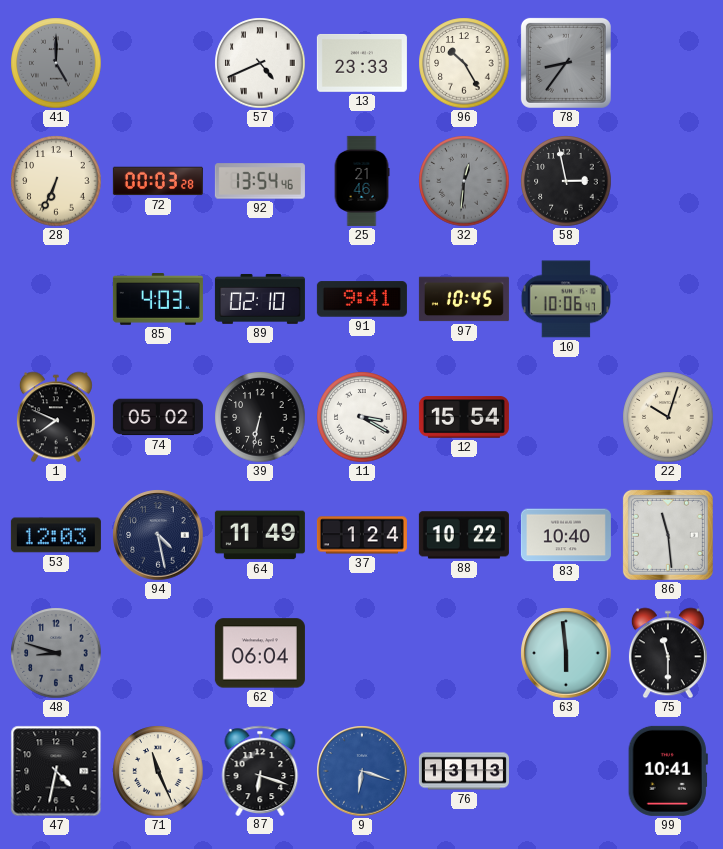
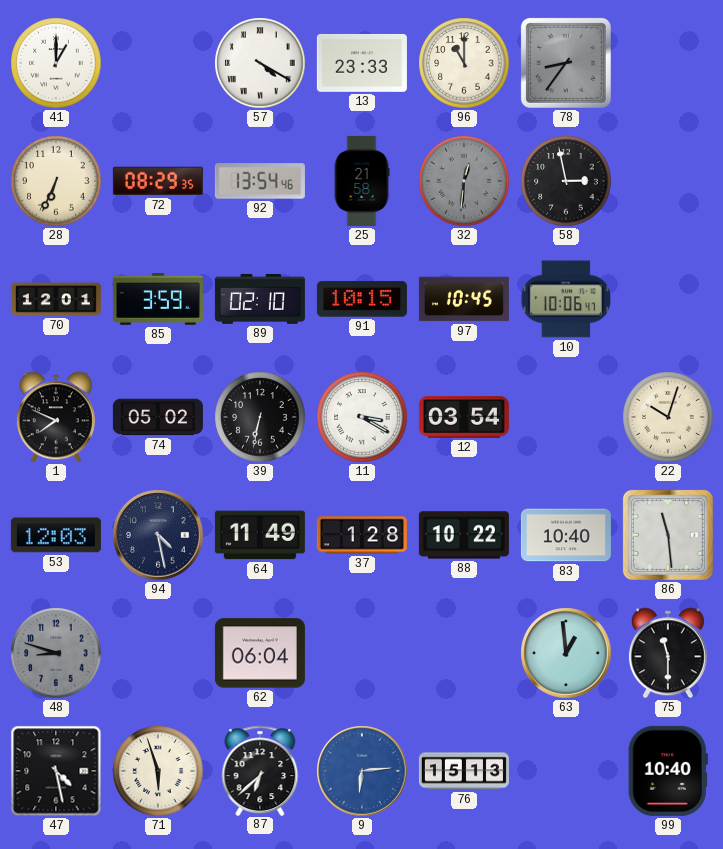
41: 5:00 -> 1:00 (56, 63)
41 dial: grey -> white (56, 63)
57: 4:41 -> 4:20 (260, 63)
96: 10:25 -> 11:00 (464, 63)
72: 00:03 -> 08:29 (158, 181)
25: 21:46 -> 21:58 (362, 181)
70: none -> 12:01 (56, 299)
85: 4:03 -> 3:59 (158, 300)
91: 9:41 -> 10:15 (362, 299)
12: 15:54 -> 03:54 (464, 417)
37: 1:24 -> 1:28 (362, 535)
63: 5:59 -> 12:59 (566, 653)
47: 4:32 -> 4:28 (56, 771)
71: 11:26 -> 5:57 (158, 771)
87: 6:18 -> 6:38 (260, 770)
9: 6:18 -> 6:14 (362, 771)
76: 13:13 -> 15:13 (464, 771)
99: 10:41 -> 10:40 (668, 771)
